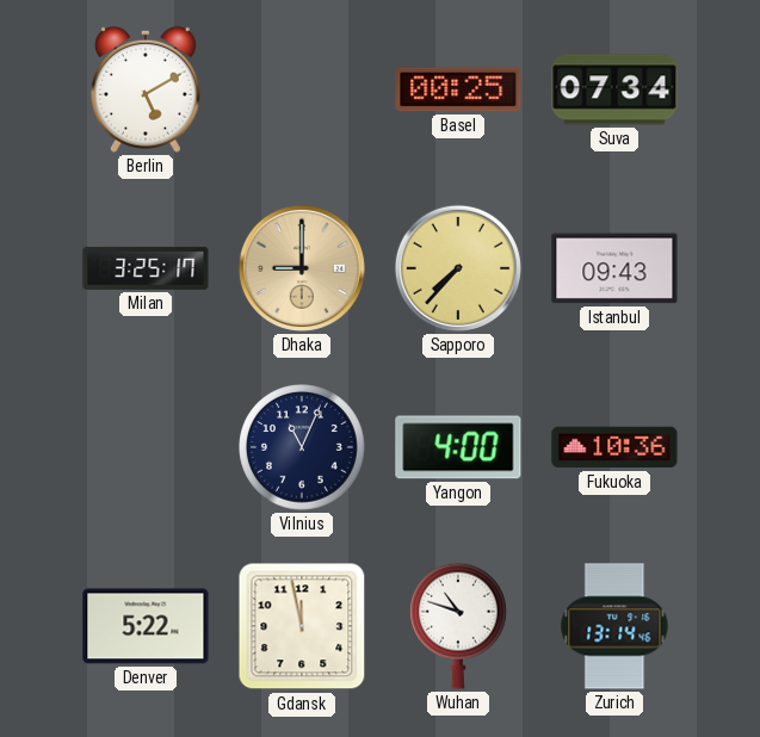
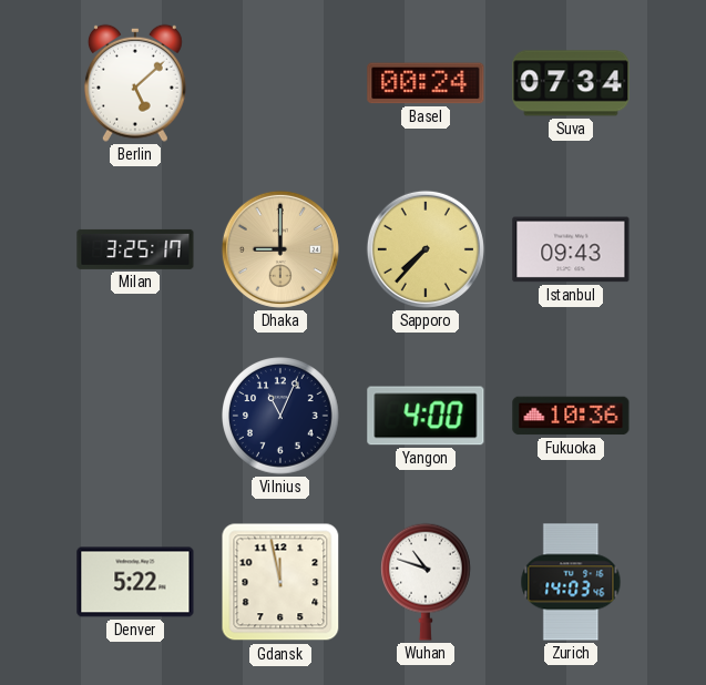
Berlin: 5:10 -> 5:08 (135, 83)
Basel: 00:25 -> 00:24 (426, 83)
Zurich: 13:14 -> 14:03 (571, 582)
